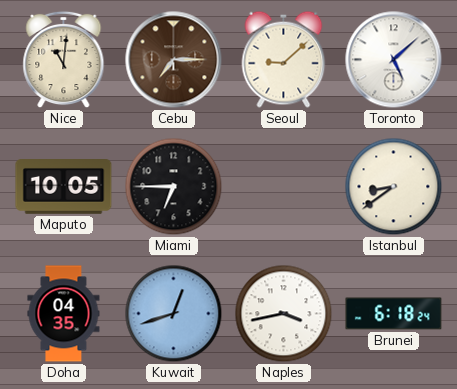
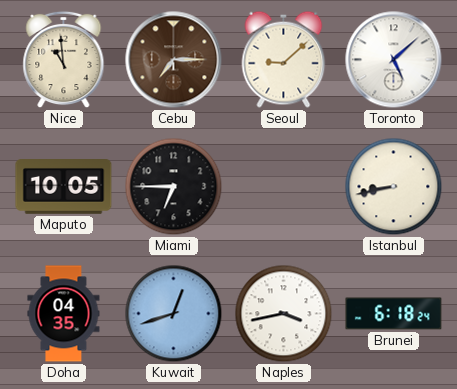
Nice: 11:01 -> 10:59 (64, 60)
Istanbul: 8:39 -> 8:43 (394, 187)
